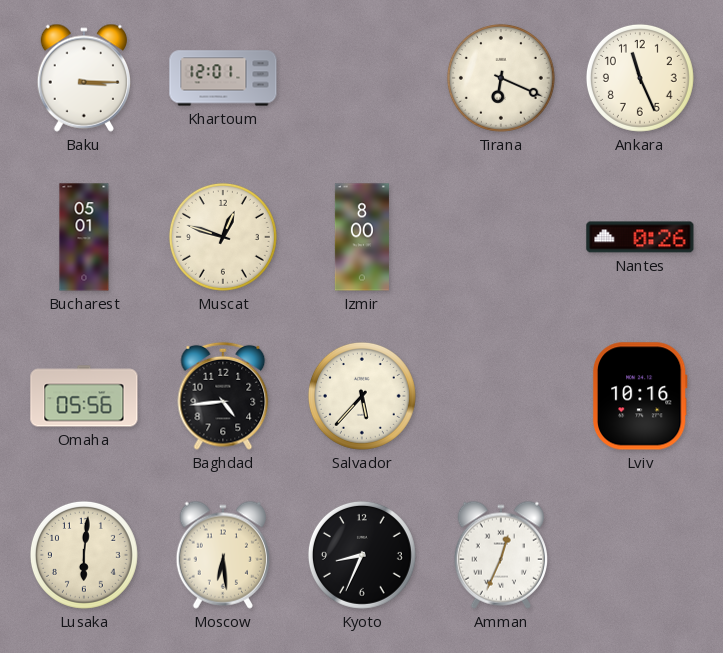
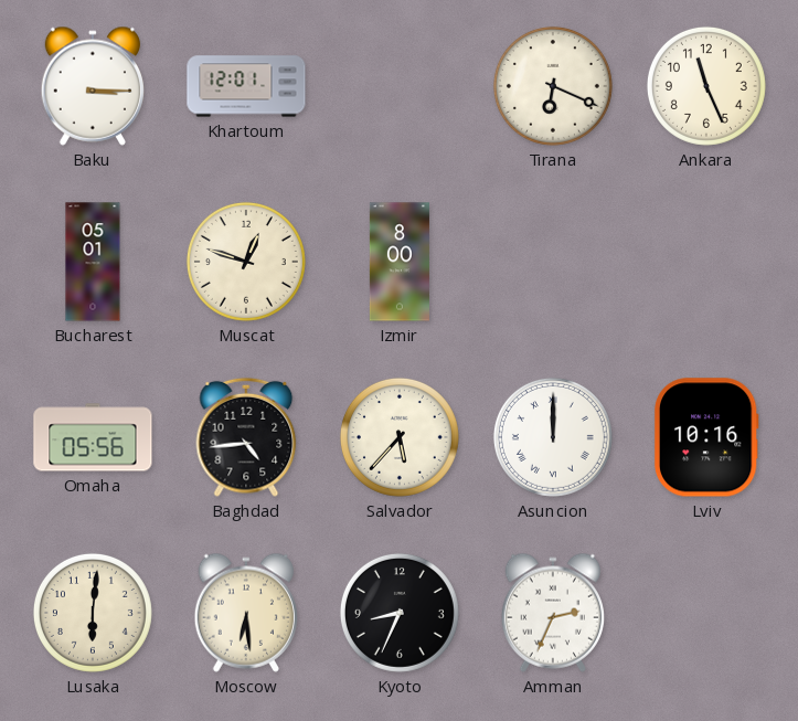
Nantes: 0:26 -> none (640, 237)
Asuncion: none -> 12:00 (553, 437)
Amman: 12:34 -> 2:34 (552, 613)
